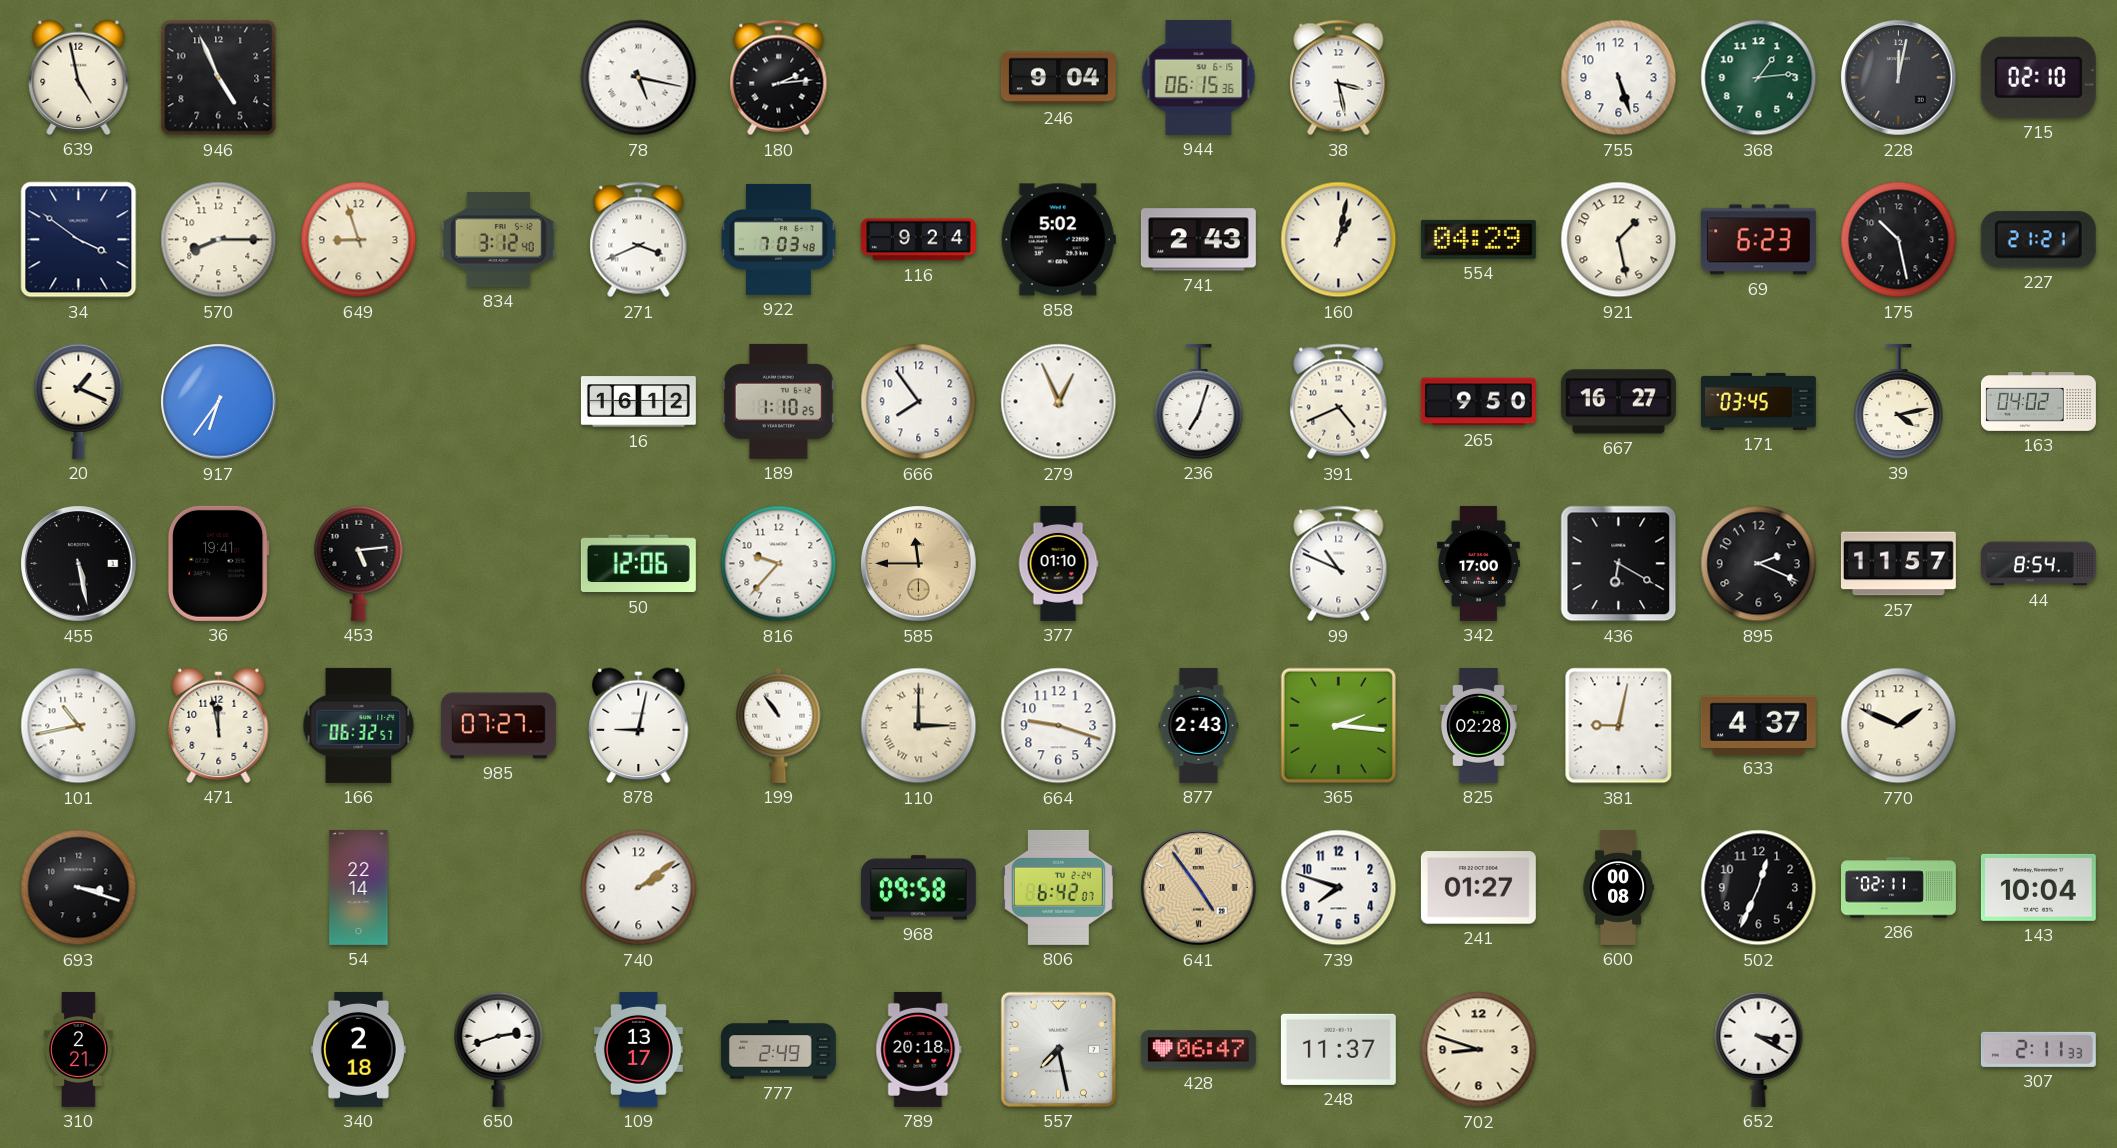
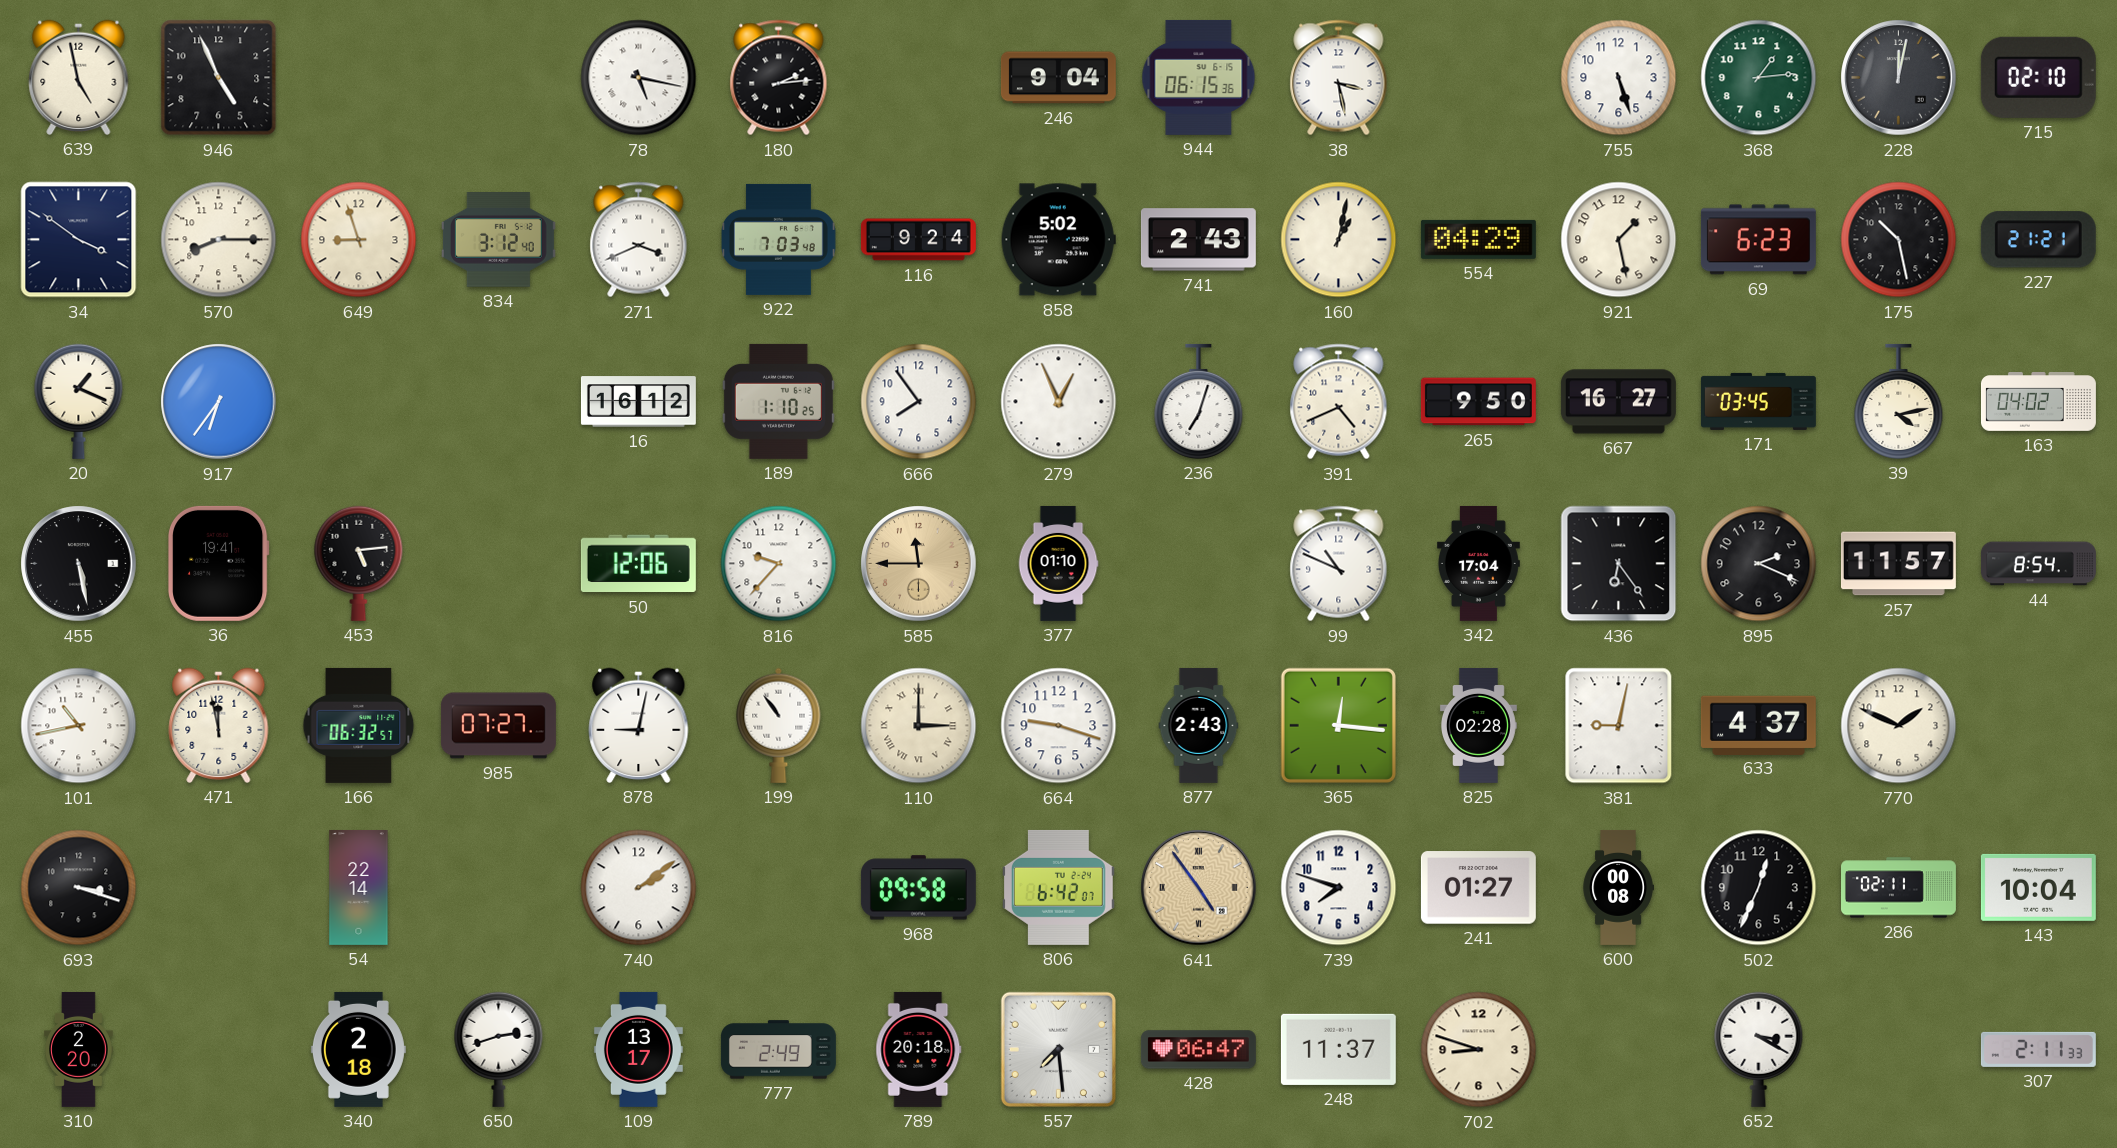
342: 17:00 -> 17:04 (1478, 563)
436: 6:20 -> 6:24 (1619, 564)
365: 2:16 -> 12:16 (1338, 725)
310: 2:21 -> 2:20 (79, 1049)
557: 7:28 -> 7:29 (1058, 1049)
